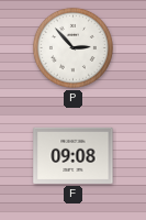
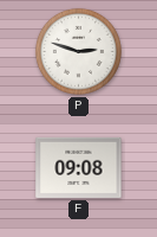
P: 2:53 -> 2:48 (78, 51)
